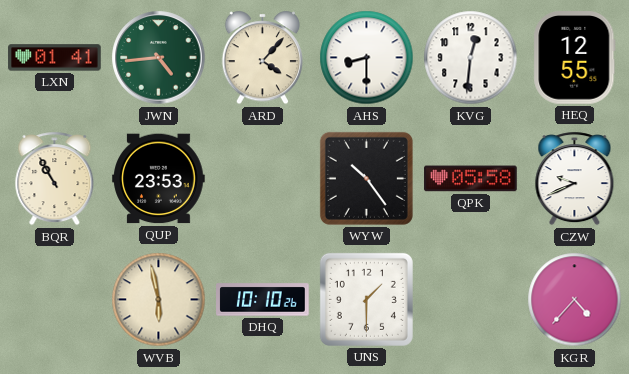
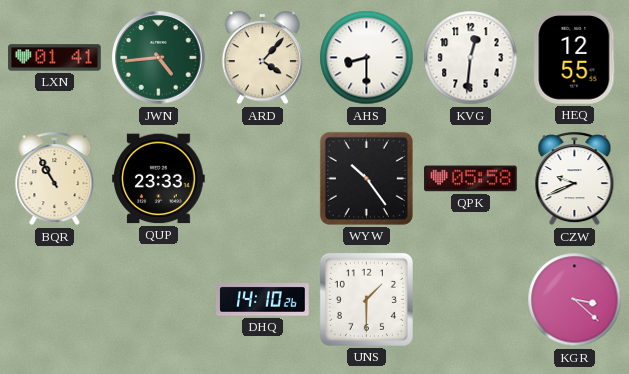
QUP: 23:53 -> 23:33 (159, 179)
WVB: 5:58 -> none (159, 300)
DHQ: 10:10 -> 14:10 (263, 300)
KGR: 4:37 -> 3:22 (575, 300)
